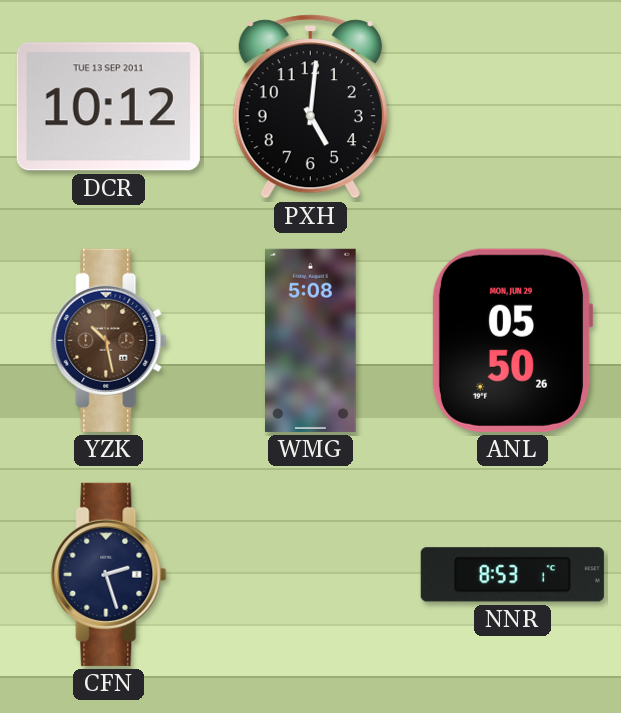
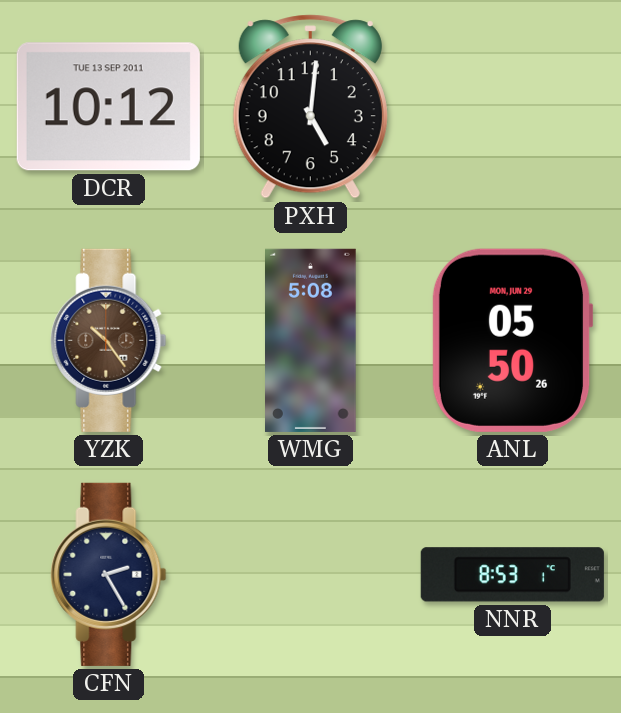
YZK: 10:28 -> 10:24 (109, 340)
CFN: 2:27 -> 2:25 (109, 574)
